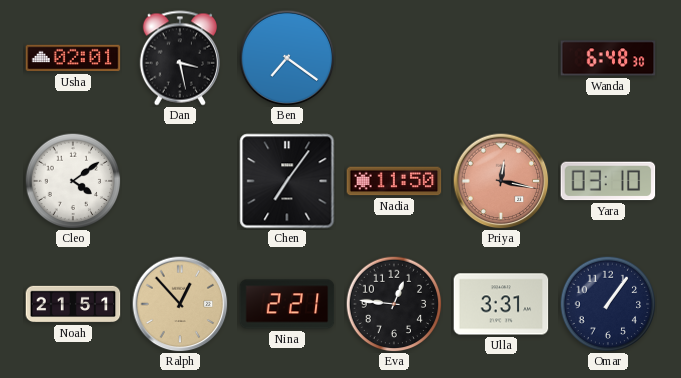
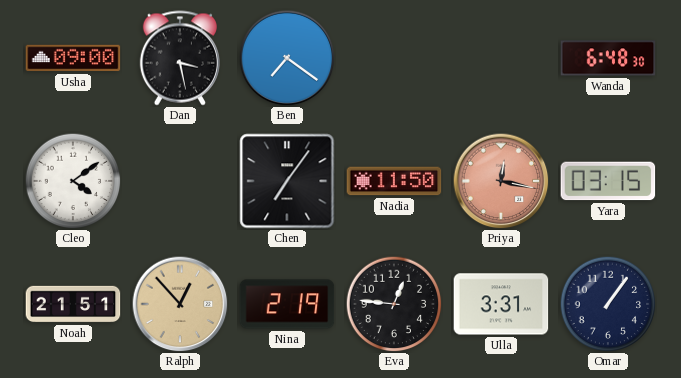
Usha: 02:01 -> 09:00 (73, 58)
Yara: 03:10 -> 03:15 (608, 181)
Nina: 2:21 -> 2:19 (287, 304)
